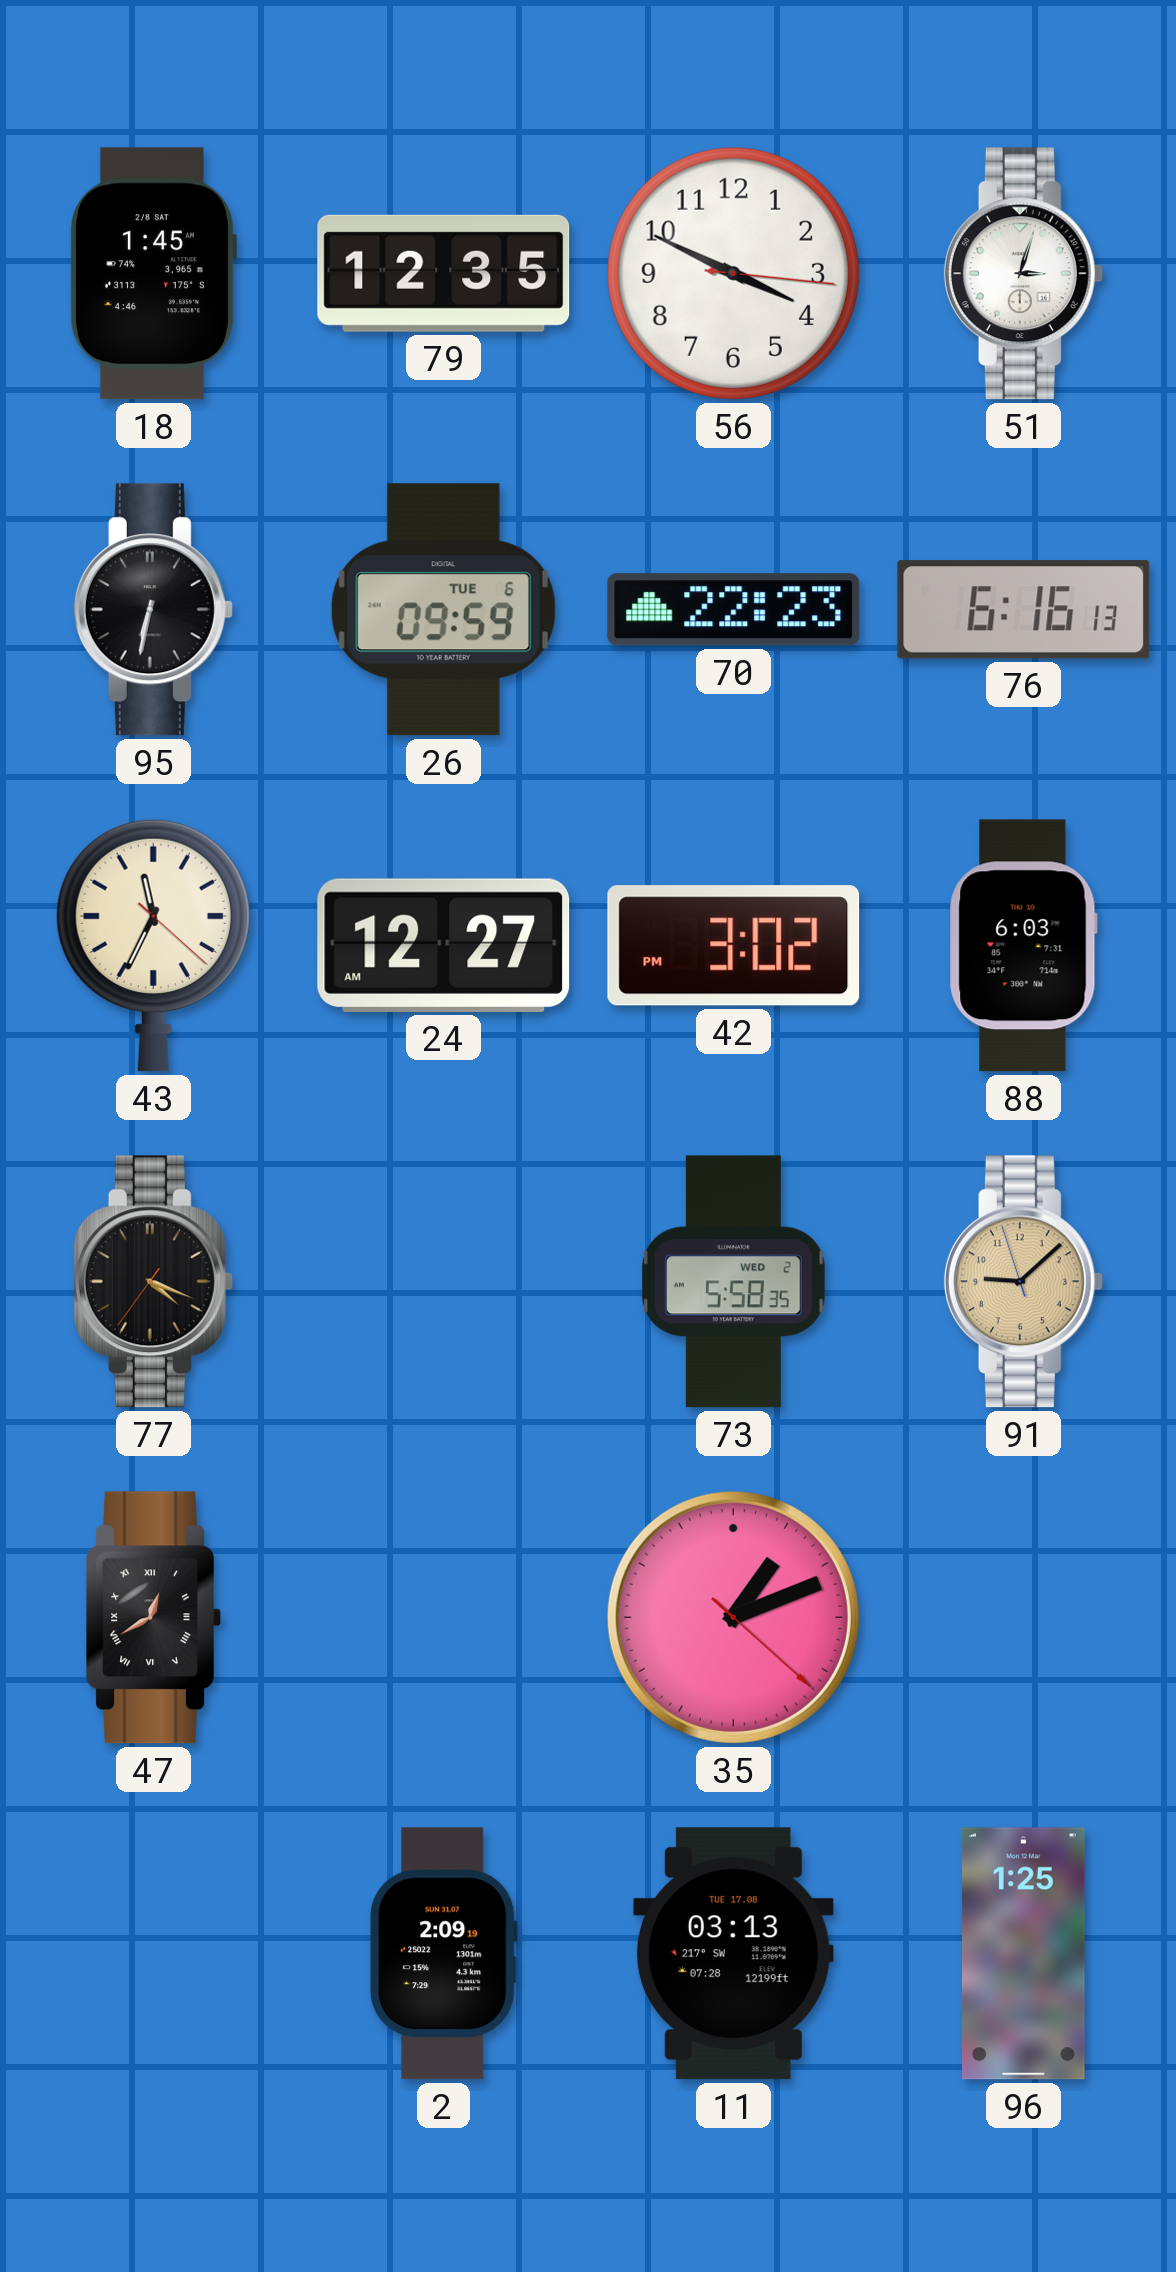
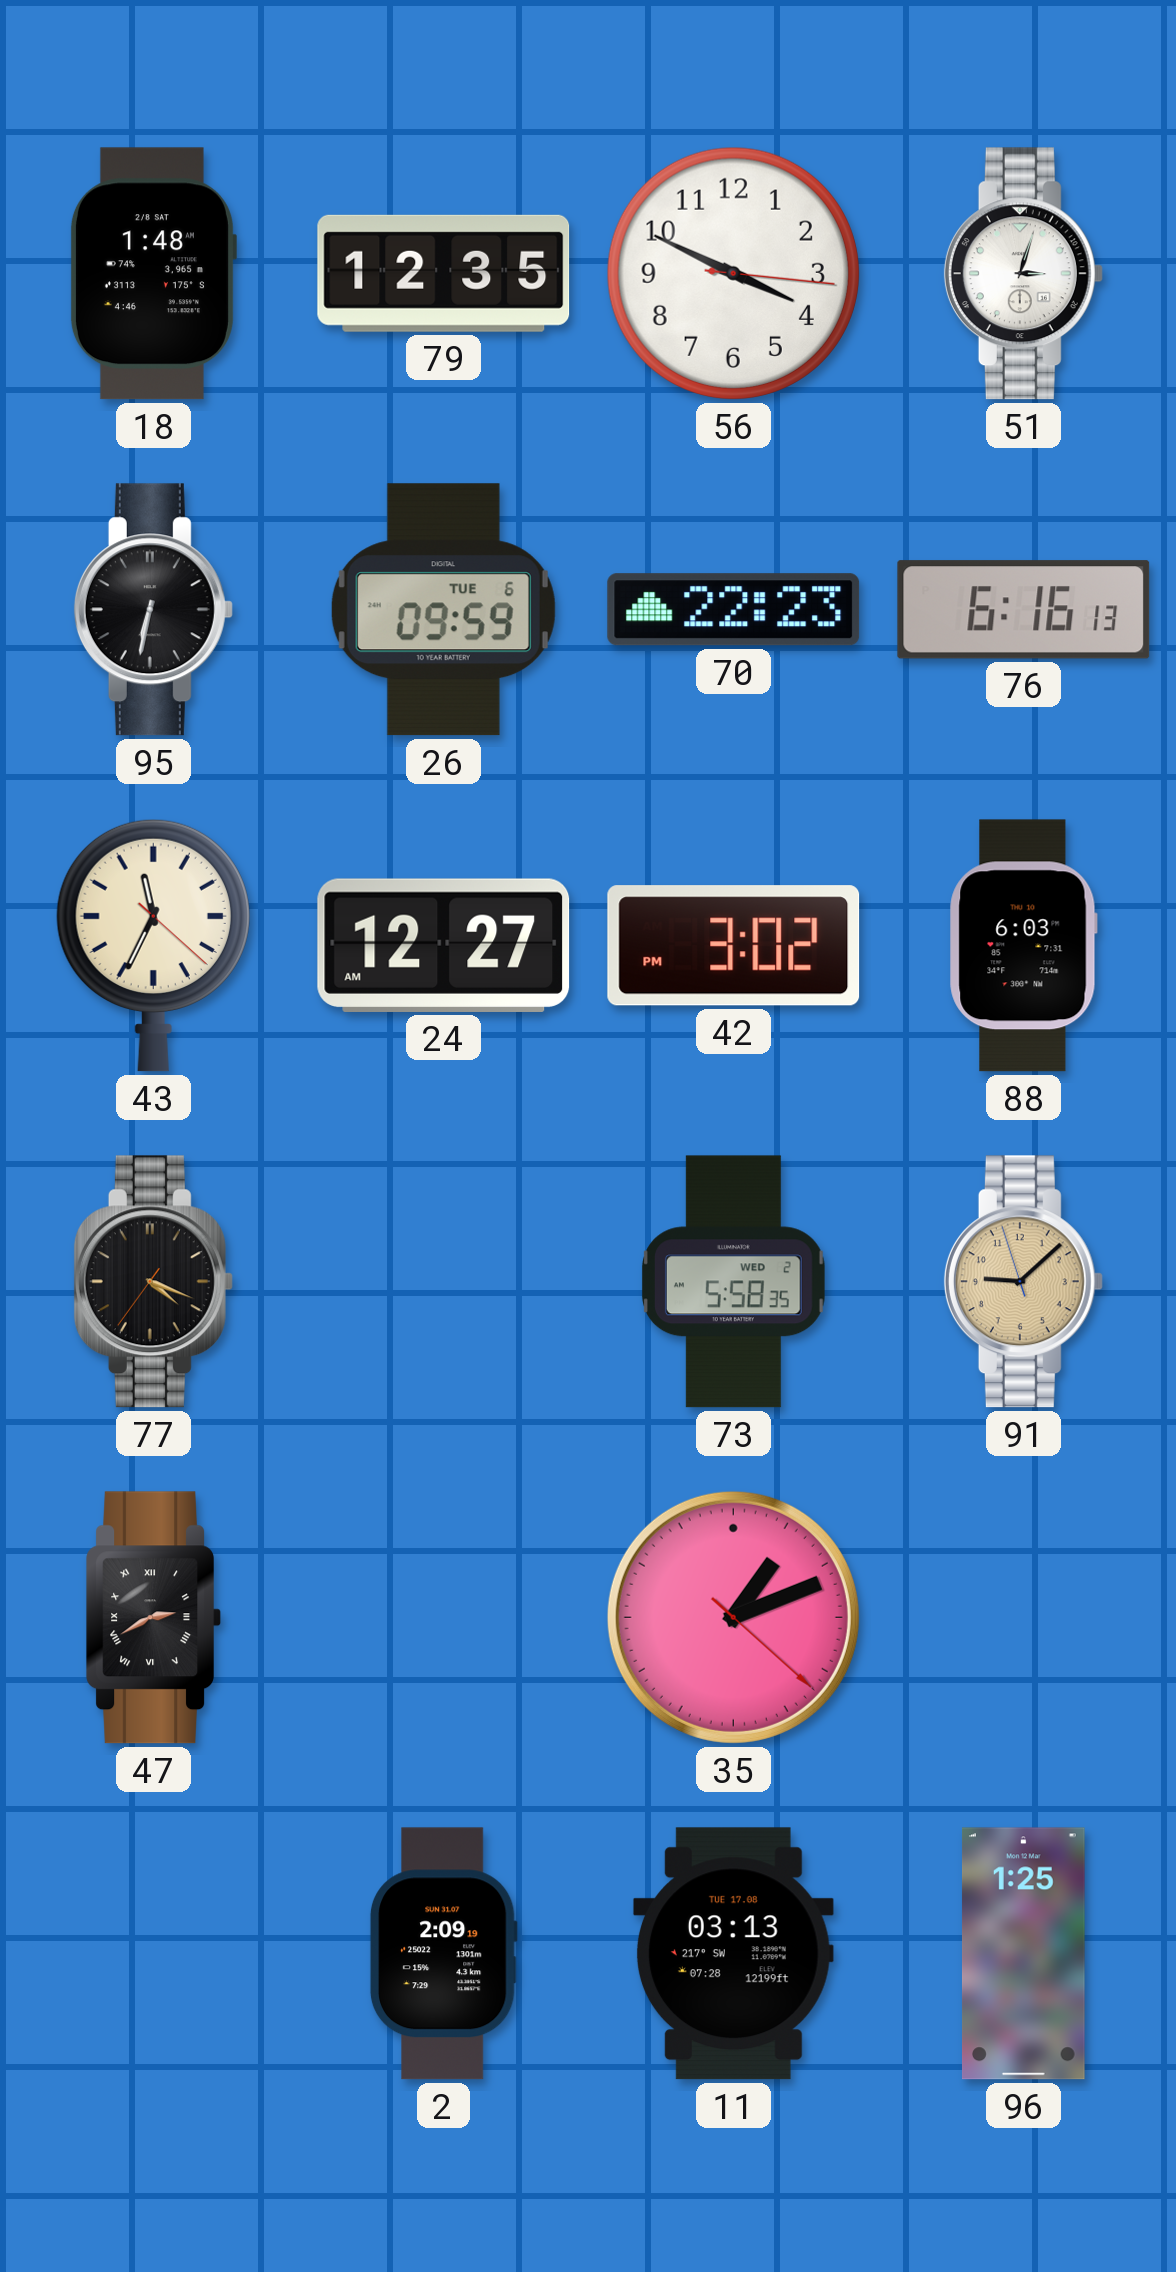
18: 1:45 -> 1:48 (153, 274)
47: 12:40 -> 2:40 (153, 1618)
